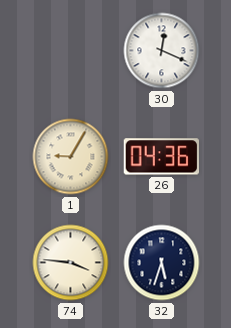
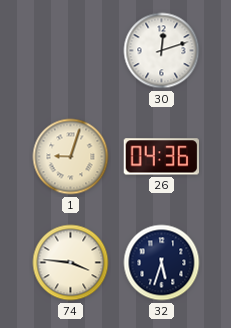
30: 12:19 -> 12:12 (162, 51)
1: 9:05 -> 9:03 (71, 157)
